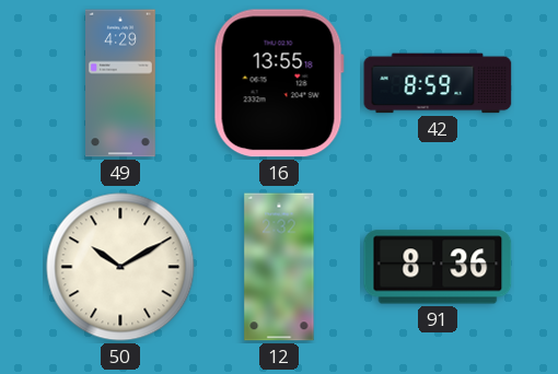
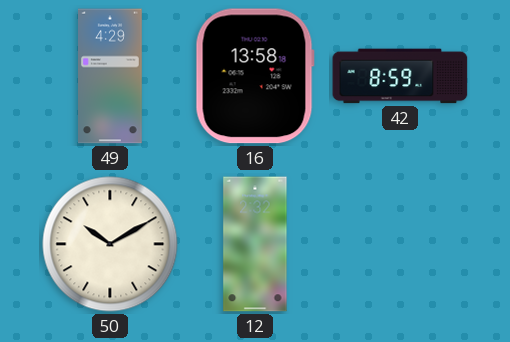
16: 13:55 -> 13:58 (255, 76)
91: 8:36 -> none (438, 267)
